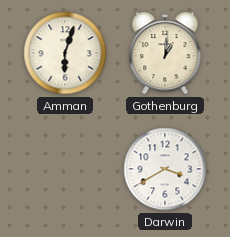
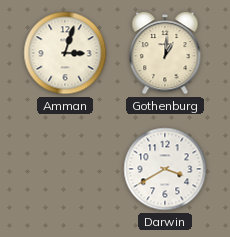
Amman: 6:03 -> 3:03 (65, 53)
